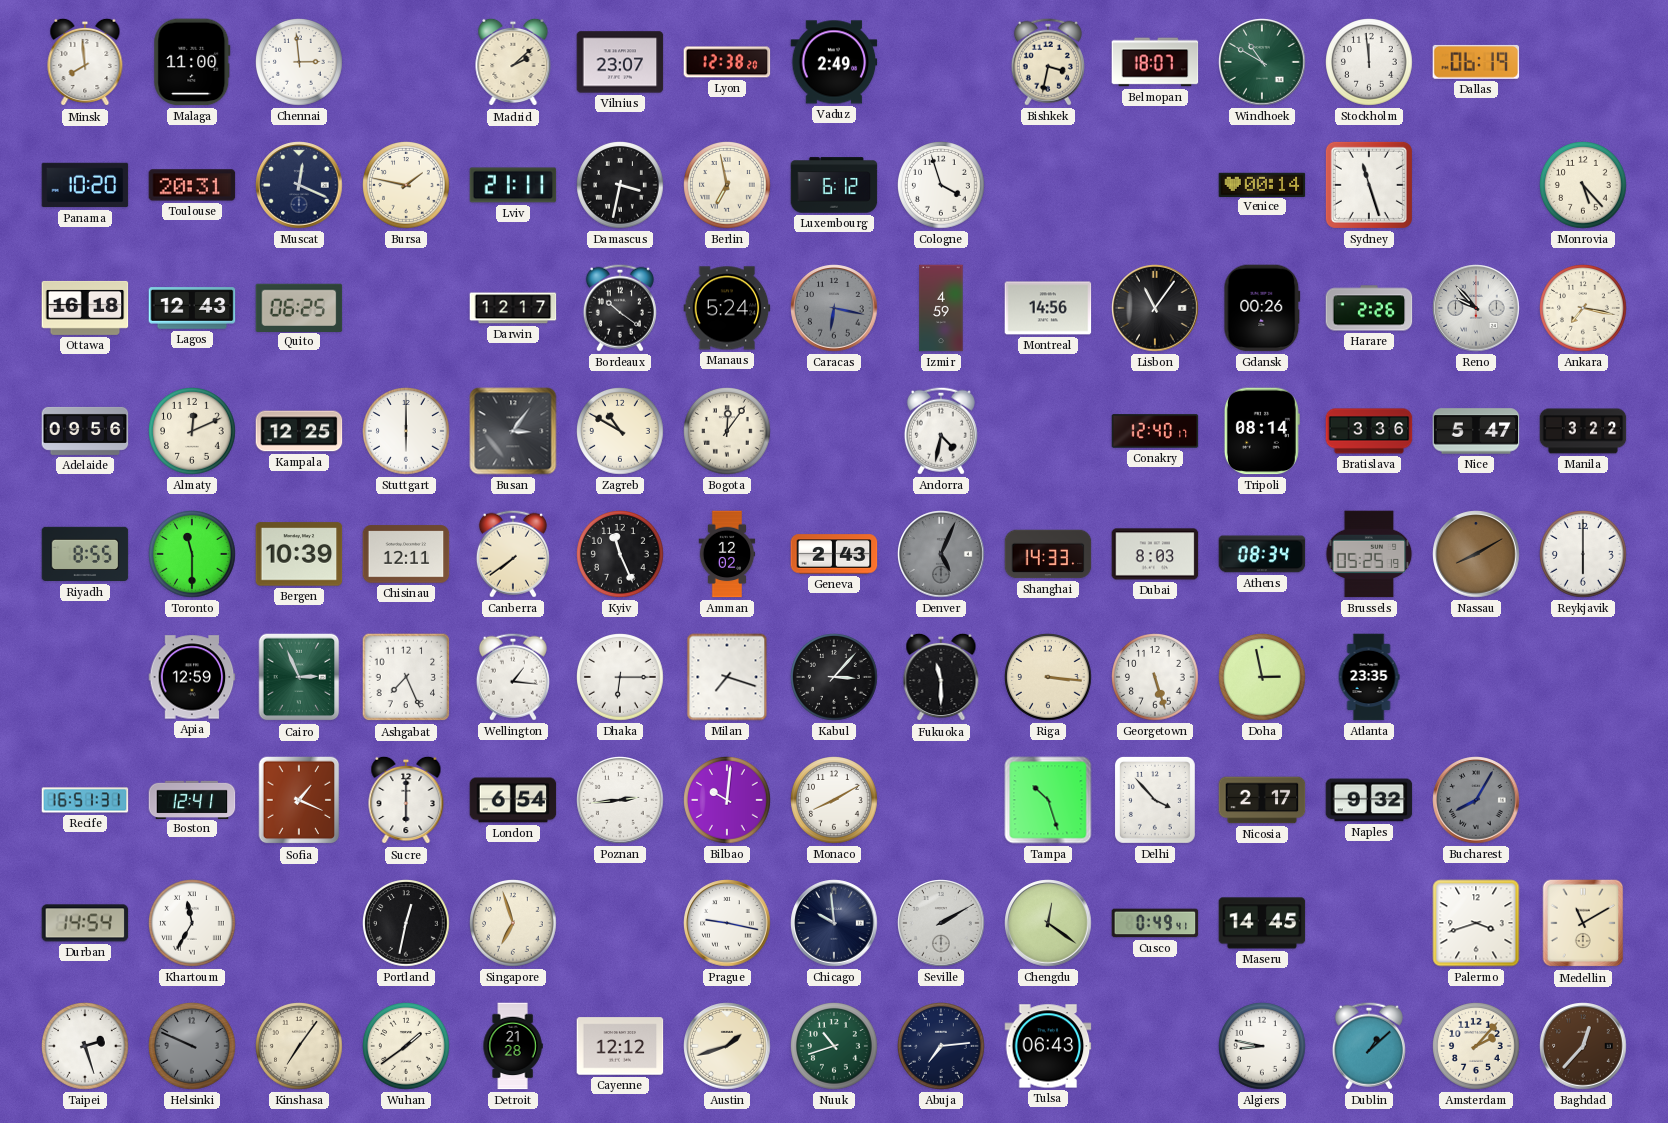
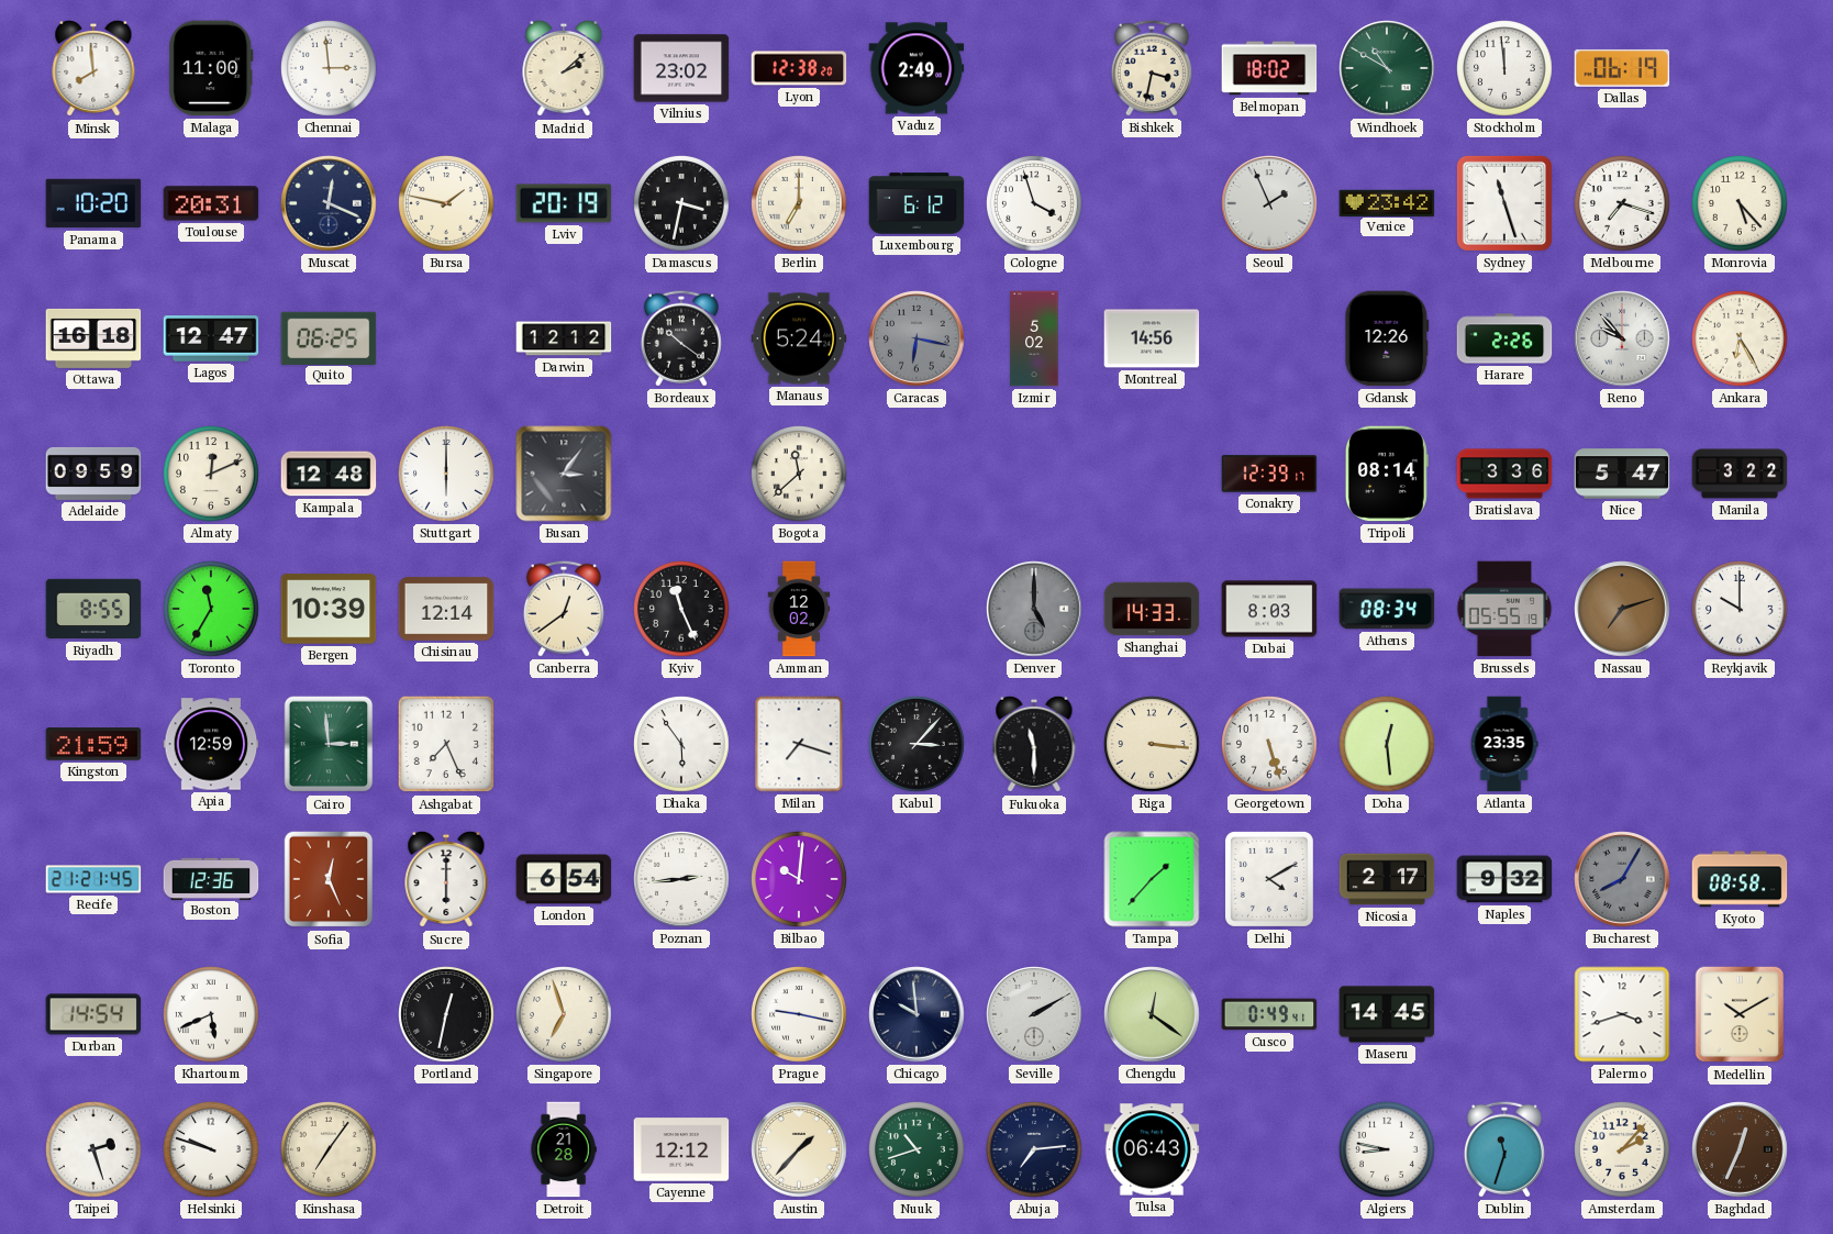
Vilnius: 23:07 -> 23:02 (681, 68)
Belmopan: 18:07 -> 18:02 (1269, 68)
Lviv: 21:11 -> 20:19 (564, 203)
Berlin: 6:58 -> 7:00 (800, 204)
Seoul: none -> 1:56 (1269, 203)
Venice: 00:14 -> 23:42 (1387, 202)
Melbourne: none -> 7:18 (1623, 204)
Lagos: 12:43 -> 12:47 (211, 338)
Darwin: 12:17 -> 12:12 (564, 338)
Izmir: 4:59 -> 5:02 (1034, 338)
Lisbon: 11:06 -> none (1155, 308)
Gdansk: 00:26 -> 12:26 (1387, 338)
Ankara: 7:17 -> 6:25 (1741, 340)
Adelaide: 09:56 -> 09:59 (93, 474)
Kampala: 12:25 -> 12:48 (329, 474)
Zagreb: 10:50 -> none (621, 432)
Bogota: 12:06 -> 11:38 (800, 475)
Andorra: 4:32 -> none (941, 431)
Conakry: 12:40 -> 12:39 (1269, 474)
Toronto: 11:30 -> 11:35 (212, 610)
Chisinau: 12:11 -> 12:14 (446, 609)
Canberra: 7:39 -> 12:39 (564, 609)
Geneva: 2:43 -> none (834, 554)
Denver: 5:04 -> 5:00 (1034, 609)
Brussels: 05:25 -> 05:55 (1504, 609)
Nassau: 8:10 -> 7:12 (1622, 609)
Reykjavik: 6:00 -> 10:00 (1741, 610)
Kingston: none -> 21:59 (93, 744)
Cairo: 2:56 -> 2:59 (329, 744)
Wellington: 1:16 -> none (513, 677)
Dhaka: 6:15 -> 5:54 (682, 745)
Doha: 2:58 -> 12:29 (1388, 745)
Recife: 16:51 -> 21:21 (93, 879)
Boston: 12:41 -> 12:36 (211, 878)
Sofia: 1:19 -> 12:26 (329, 879)
Monaco: 8:10 -> none (835, 801)
Tampa: 10:27 -> 1:37 (1152, 879)
Delhi: 3:53 -> 4:10 (1269, 879)
Kyoto: none -> 08:58 (1740, 879)
Khartoum: 11:35 -> 5:41 (212, 1015)
Medellin: 11:10 -> 10:10 (1740, 1014)
Helsinki: 9:49 -> 9:48 (212, 1150)
Helsinki dial: grey -> white (212, 1150)
Wuhan: 1:39 -> none (407, 1047)
Austin: 1:42 -> 1:37 (799, 1149)
Dublin: 1:08 -> 11:33 (1504, 1149)
Baghdad: 12:37 -> 12:34 (1740, 1149)
